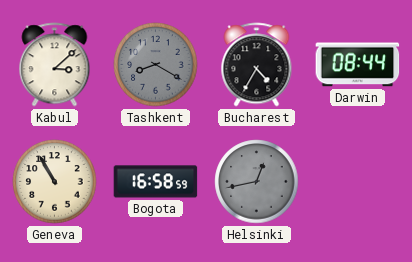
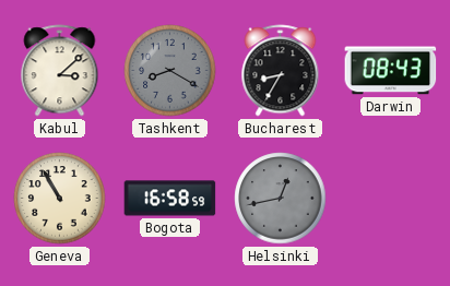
Bucharest: 4:35 -> 8:35 (281, 71)
Darwin: 08:44 -> 08:43 (391, 71)
